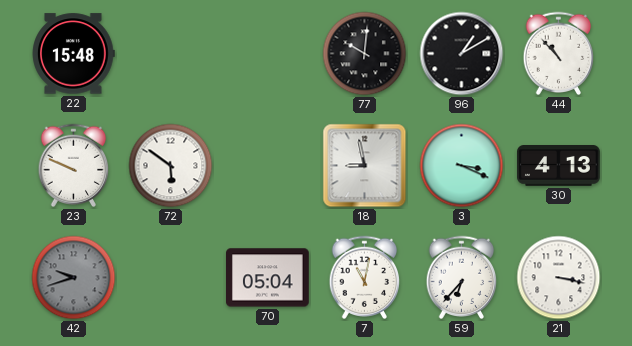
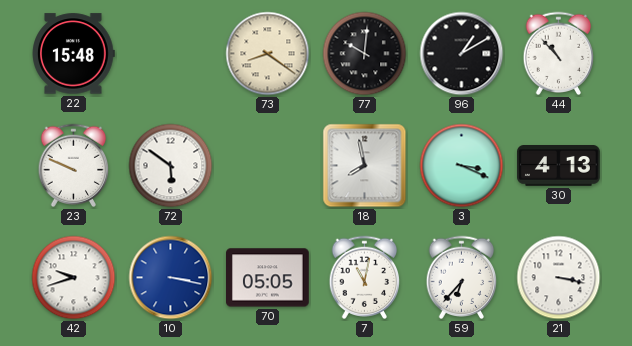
73: none -> 8:21 (268, 54)
18: 8:58 -> 7:58 (365, 166)
42 dial: grey -> white (74, 278)
10: none -> 3:17 (171, 278)
70: 05:04 -> 05:05 (268, 278)
